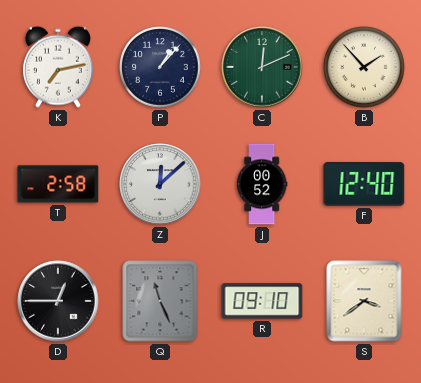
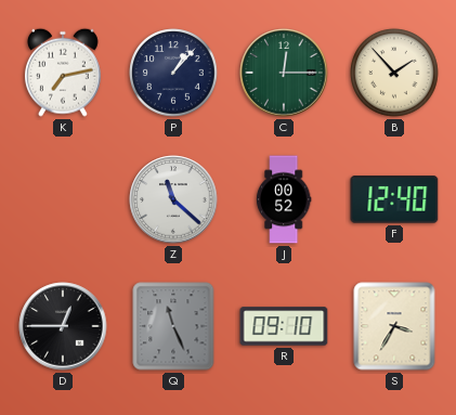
C: 12:11 -> 12:15 (284, 73)
T: 2:58 -> none (58, 184)
Z: 12:08 -> 11:22 (173, 199)
S: 3:39 -> 3:35 (394, 326)
